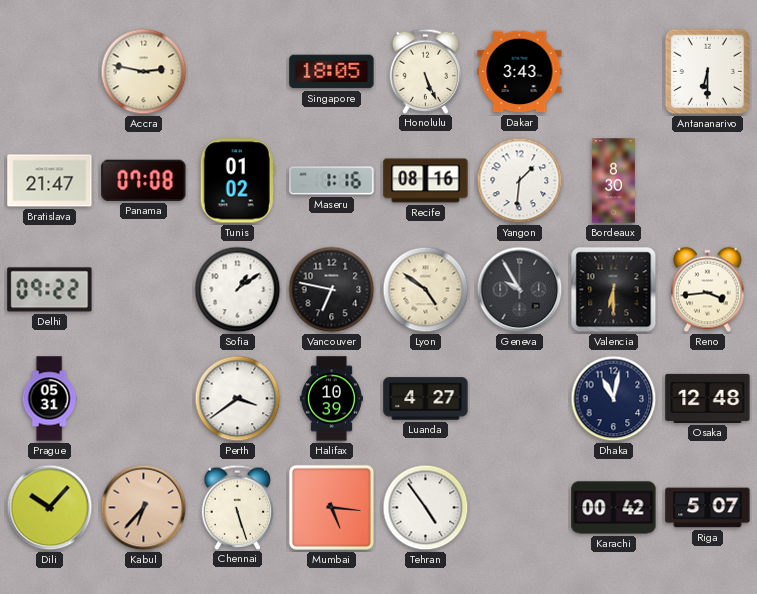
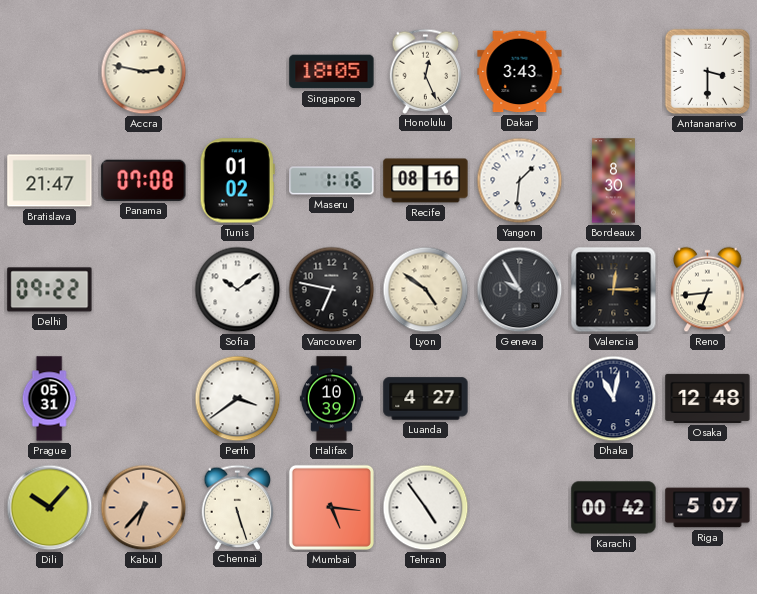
Honolulu: 5:26 -> 12:26 (426, 71)
Antananarivo: 6:30 -> 3:30 (708, 72)
Sofia: 1:09 -> 10:09 (238, 290)
Valencia: 6:30 -> 12:15 (614, 290)
Reno: 3:44 -> 6:44 (708, 290)
